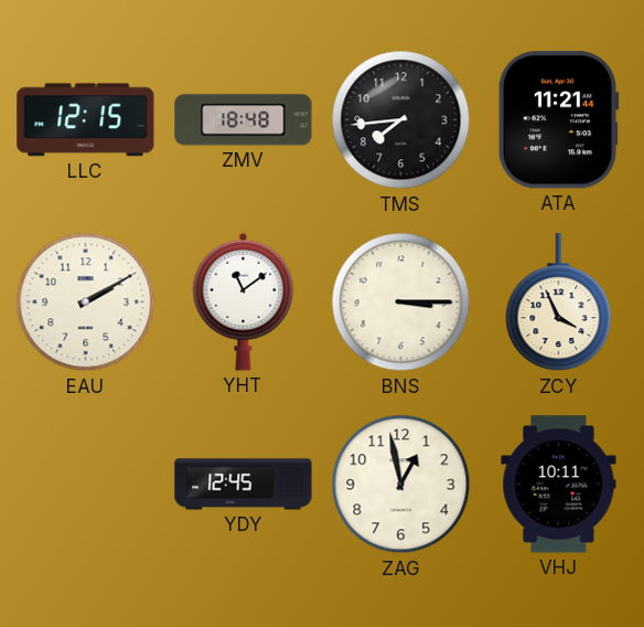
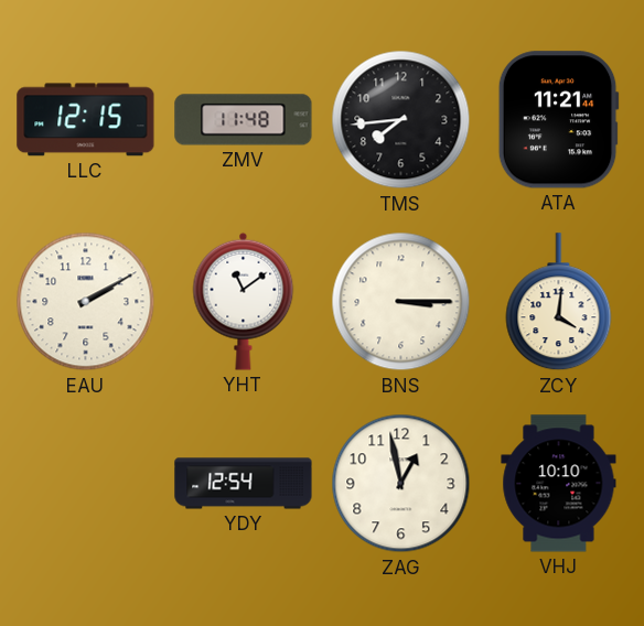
ZMV: 18:48 -> 11:48 (244, 120)
ZCY: 3:56 -> 4:01 (559, 302)
YDY: 12:45 -> 12:54 (244, 484)
VHJ: 10:11 -> 10:10 (559, 484)
